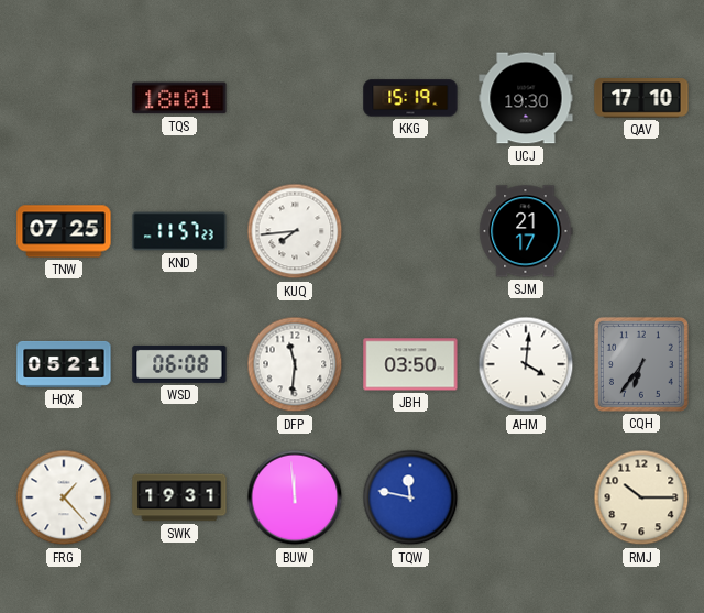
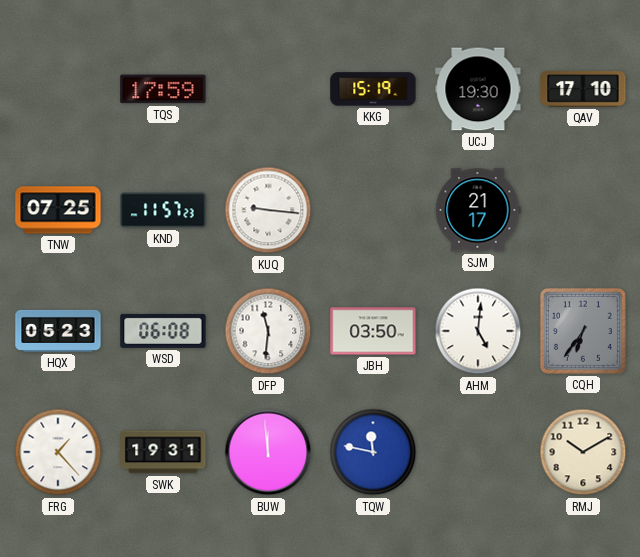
TQS: 18:01 -> 17:59 (163, 89)
KUQ: 7:44 -> 9:16 (268, 210)
HQX: 05:21 -> 05:23 (58, 331)
AHM: 4:01 -> 5:01 (478, 331)
RMJ: 10:15 -> 10:10 (583, 452)
